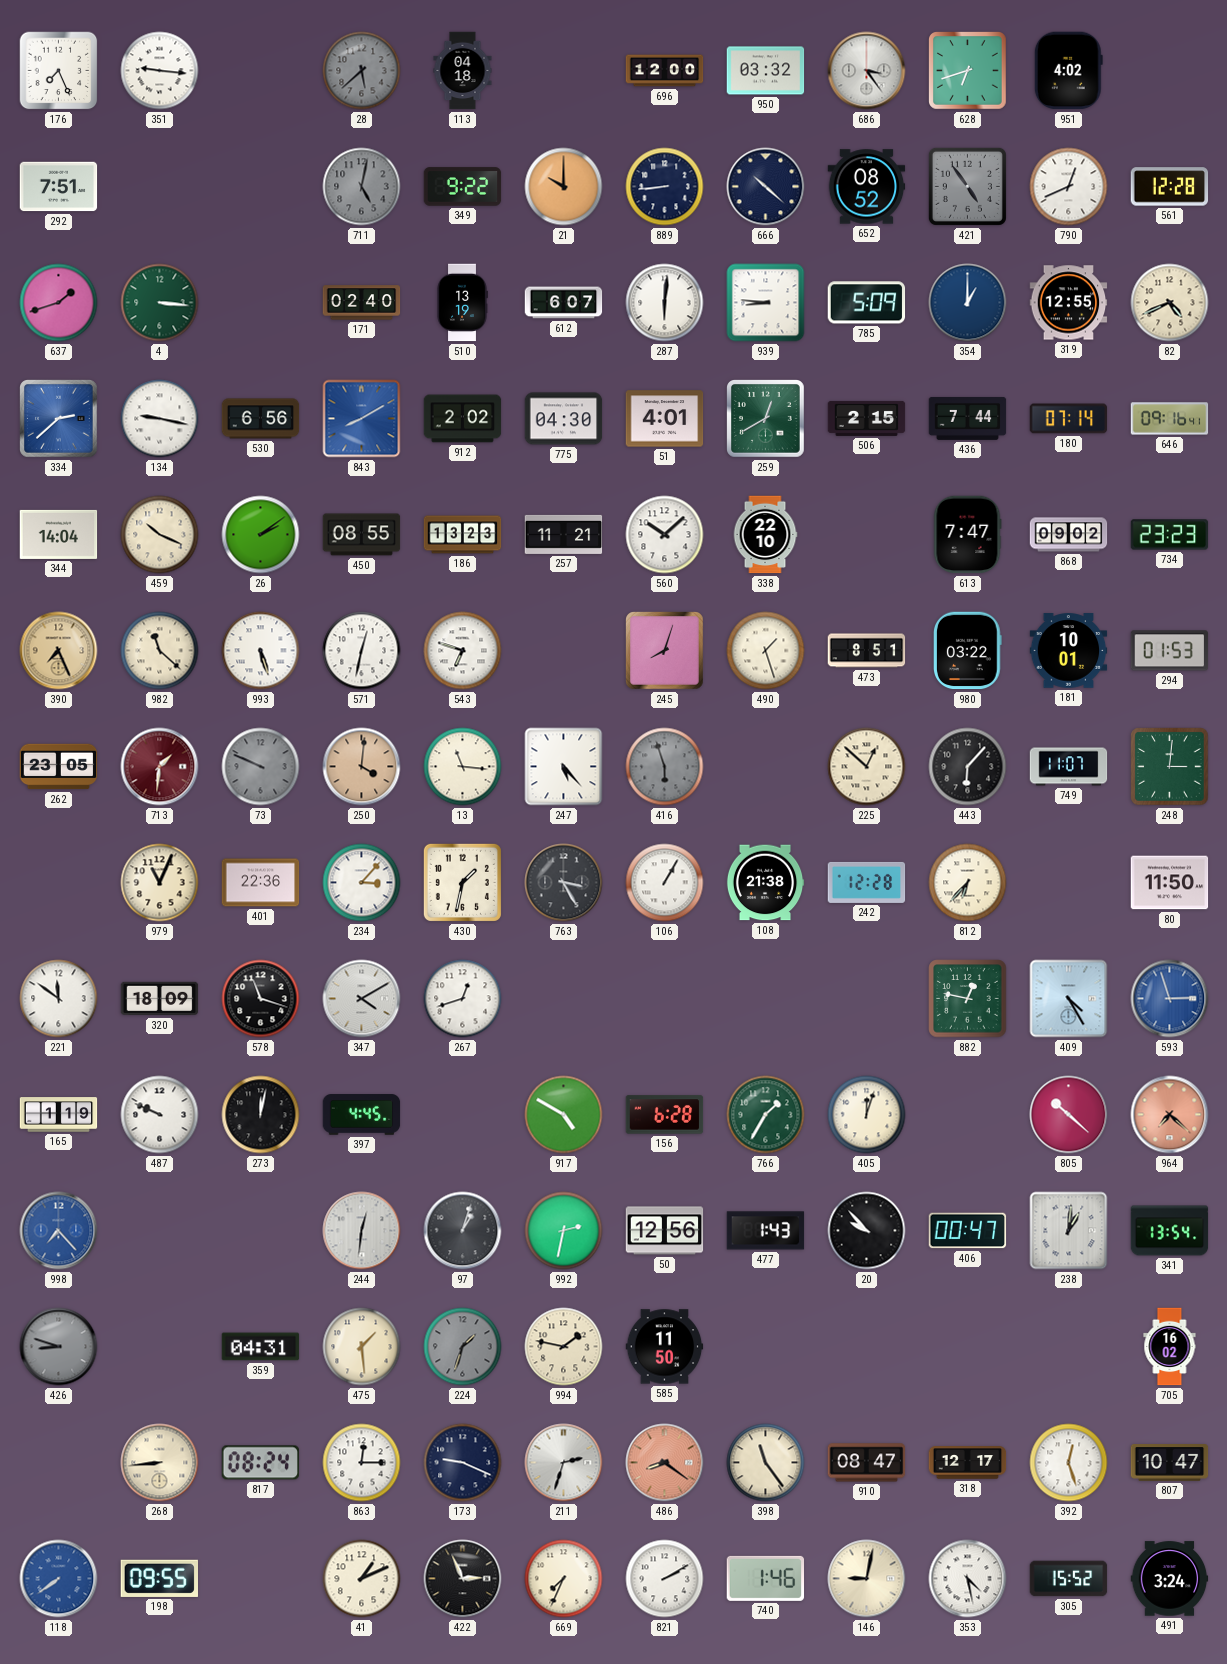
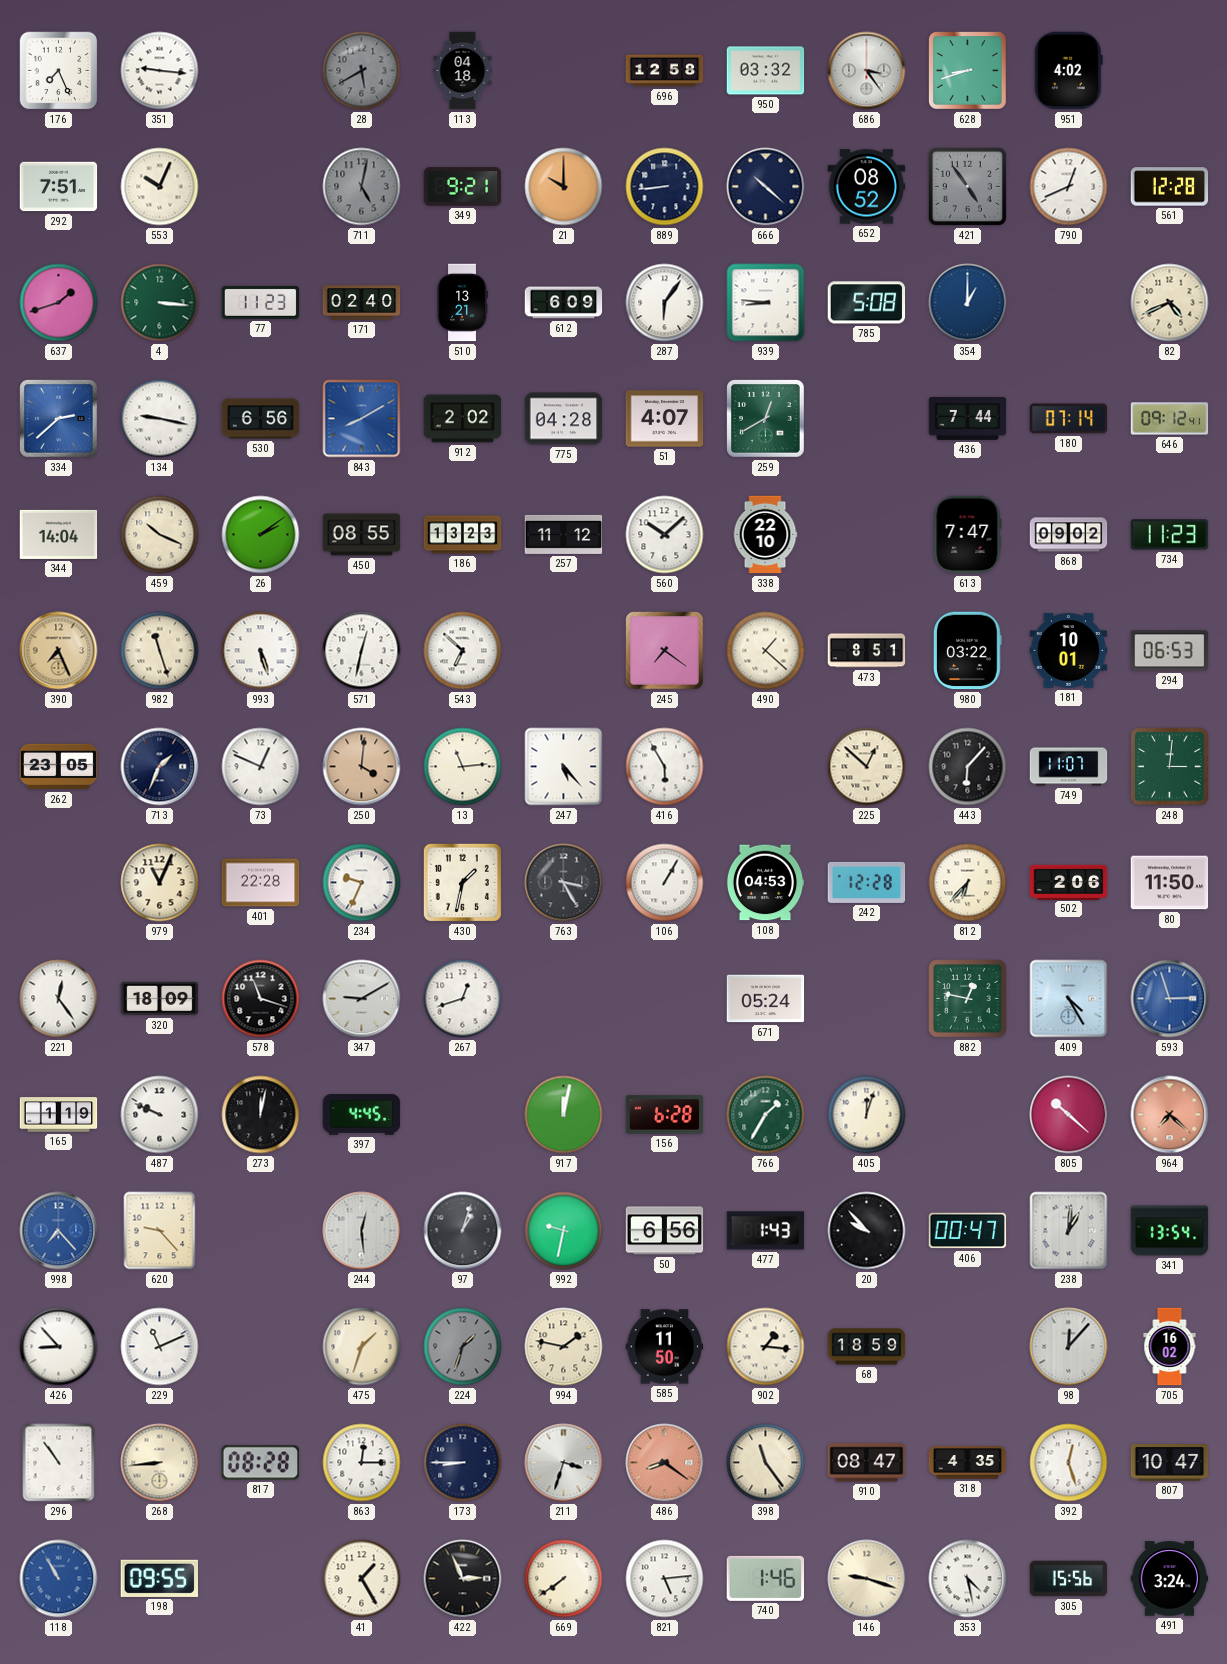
28: 5:38 -> 5:40 (362, 71)
696: 12:00 -> 12:58 (665, 71)
628: 6:42 -> 8:42 (968, 71)
553: none -> 10:04 (160, 187)
349: 9:22 -> 9:21 (463, 187)
77: none -> 11:23 (261, 302)
510: 13:19 -> 13:21 (462, 303)
612: 6:07 -> 6:09 (564, 303)
287: 6:01 -> 6:06 (665, 303)
785: 5:09 -> 5:08 (867, 303)
319: 12:55 -> none (1069, 303)
775: 04:30 -> 04:28 (564, 419)
51: 4:01 -> 4:07 (665, 419)
506: 2:15 -> none (867, 418)
646: 09:16 -> 09:12 (1170, 419)
257: 11:21 -> 11:12 (564, 534)
734: 23:23 -> 11:23 (1170, 535)
982: 11:22 -> 11:27 (160, 651)
543: 6:48 -> 6:52 (463, 651)
245: 8:03 -> 7:21 (665, 651)
490: 1:27 -> 1:22 (766, 651)
294: 01:53 -> 06:53 (1170, 651)
713: 1:31 -> 1:34 (160, 767)
713 dial: burgundy -> navy (160, 767)
73: 9:49 -> 12:49 (261, 767)
73 dial: grey -> white (261, 767)
13: 11:16 -> 11:14 (463, 767)
416: 5:57 -> 5:55 (665, 767)
416 dial: grey -> white (665, 767)
401: 22:36 -> 22:28 (261, 883)
234: 3:07 -> 9:34 (362, 883)
108: 21:38 -> 04:53 (765, 883)
502: none -> 2:06 (1069, 882)
221: 11:51 -> 12:24 (59, 999)
347: 4:10 -> 9:10 (362, 999)
671: none -> 05:24 (766, 999)
917: 4:50 -> 12:02 (564, 1115)
620: none -> 9:23 (160, 1231)
244: 12:31 -> 12:29 (362, 1231)
992: 2:32 -> 9:32 (564, 1231)
50: 12:56 -> 6:56 (665, 1231)
426: 8:48 -> 8:53 (59, 1347)
426 dial: grey -> white (59, 1347)
229: none -> 11:11 (160, 1347)
359: 04:31 -> none (261, 1347)
475: 1:29 -> 1:33 (362, 1347)
902: none -> 1:16 (766, 1347)
68: none -> 18:59 (867, 1347)
98: none -> 12:07 (1069, 1347)
296: none -> 10:54 (59, 1463)
817: 08:24 -> 08:28 (261, 1463)
173: 9:19 -> 8:45 (463, 1463)
211: 2:33 -> 3:33 (564, 1463)
318: 12:17 -> 4:35 (968, 1463)
118: 7:39 -> 10:55 (59, 1579)
41: 1:11 -> 1:25 (362, 1579)
669: 7:34 -> 7:39 (564, 1579)
821: 2:10 -> 5:14 (665, 1579)
146: 9:02 -> 9:18 (867, 1579)
305: 15:52 -> 15:56 (1069, 1579)
